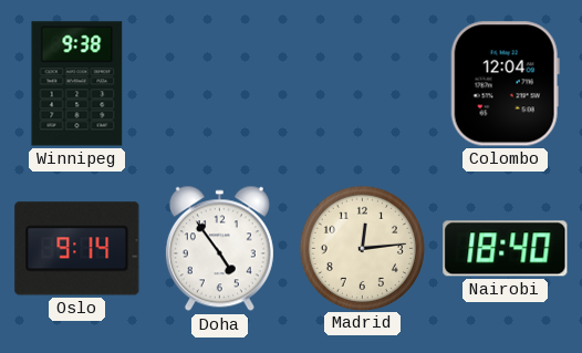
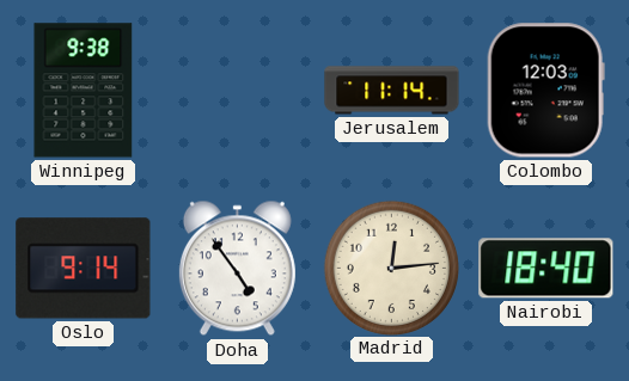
Jerusalem: none -> 11:14 (392, 91)
Colombo: 12:04 -> 12:03 (545, 91)
